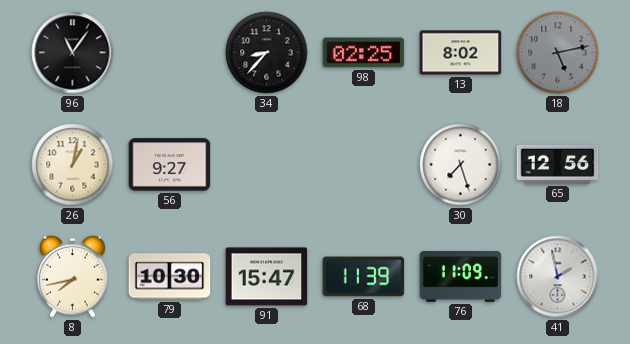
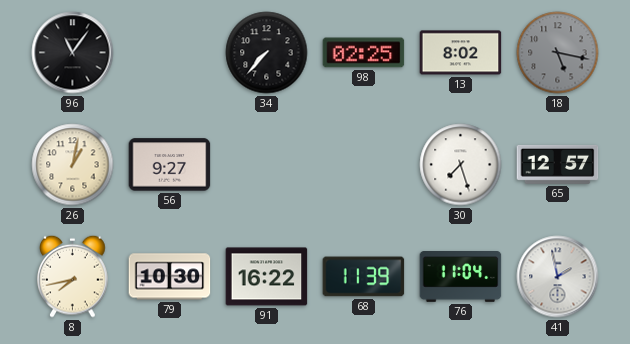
34: 8:37 -> 7:37 (267, 53)
18: 5:13 -> 5:17 (558, 53)
65: 12:56 -> 12:57 (558, 164)
91: 15:47 -> 16:22 (267, 277)
76: 11:09 -> 11:04 (461, 277)
